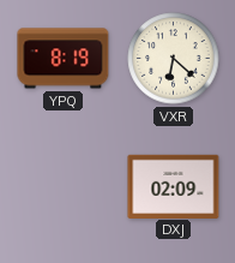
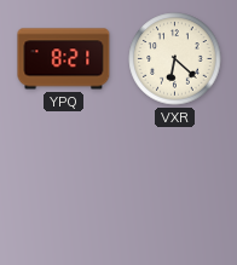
YPQ: 8:19 -> 8:21 (64, 59)
DXJ: 02:09 -> none (174, 186)
